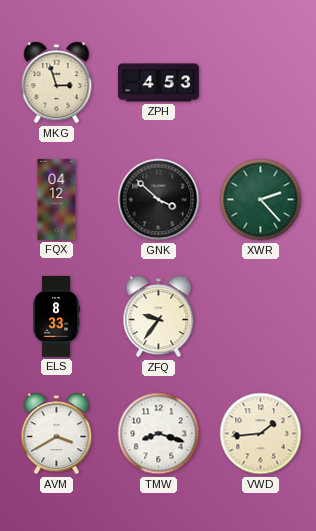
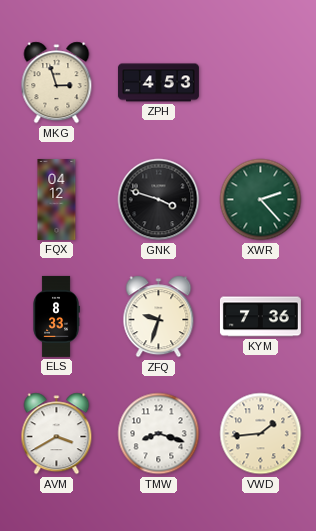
GNK: 3:52 -> 3:48 (159, 200)
ZFQ: 9:36 -> 9:33 (159, 317)
KYM: none -> 7:36 (260, 317)
